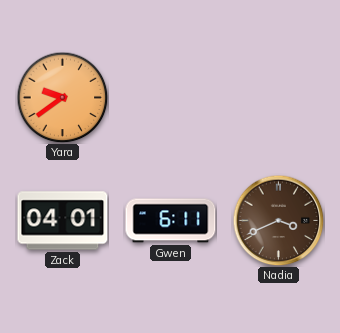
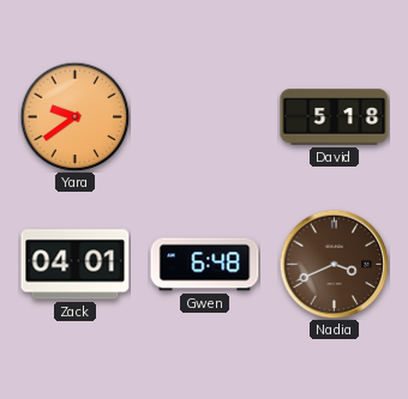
David: none -> 5:18 (335, 117)
Gwen: 6:11 -> 6:48 (205, 265)
